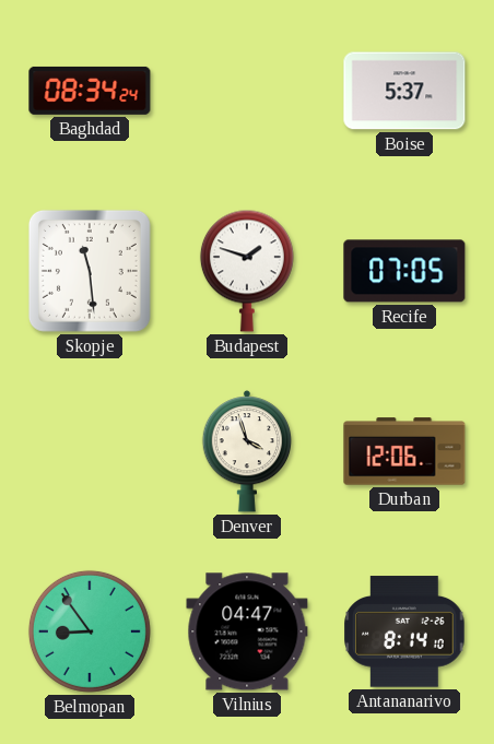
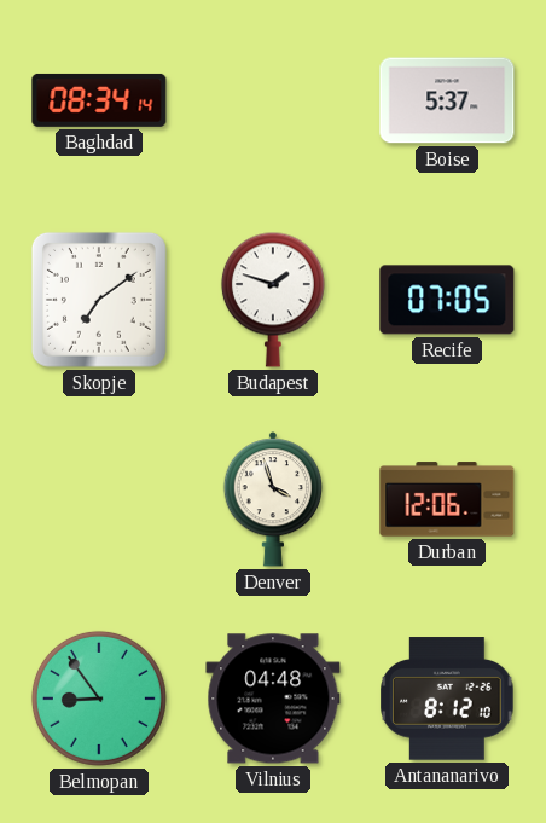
Baghdad: 08:34:24 -> 08:34:14 (99, 100)
Skopje: 11:29 -> 7:09 (99, 300)
Vilnius: 04:47 -> 04:48 (273, 699)
Antananarivo: 8:14 -> 8:12 (447, 699)
